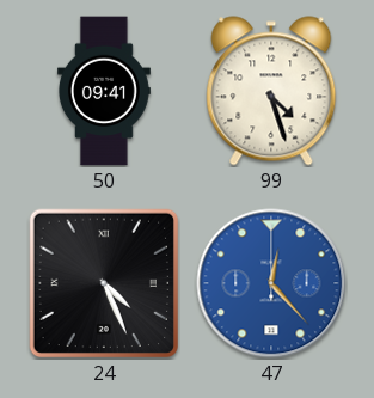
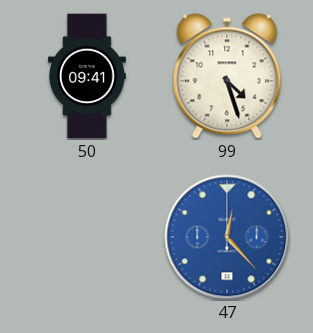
24: 4:26 -> none (103, 282)
